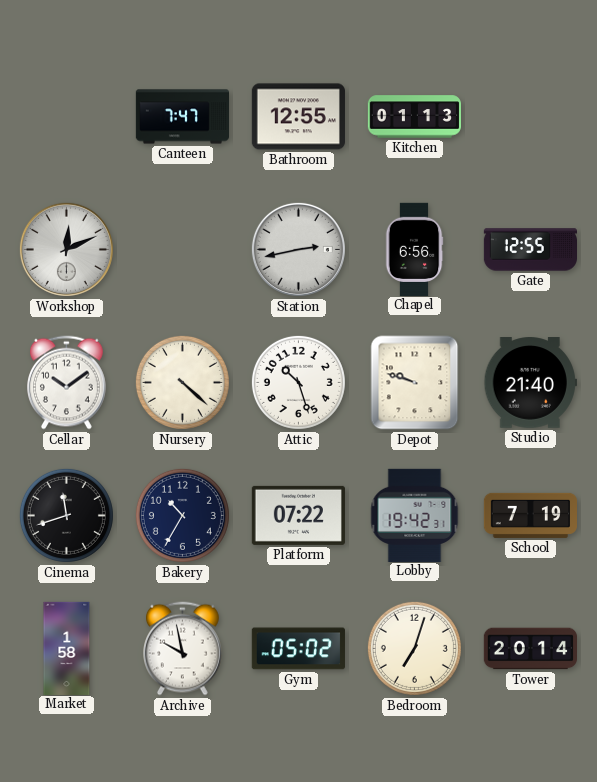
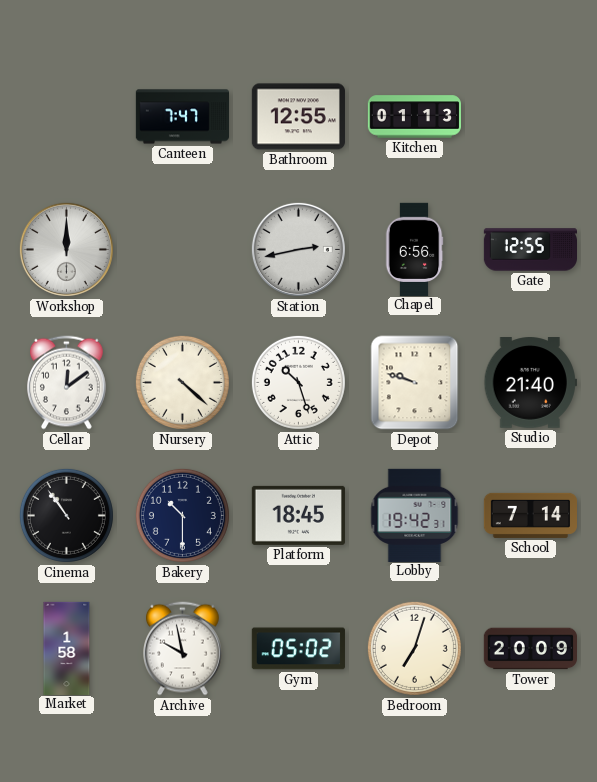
Workshop: 12:11 -> 12:00 (66, 249)
Cellar: 10:09 -> 12:09 (67, 383)
Cinema: 11:42 -> 10:54 (66, 515)
Bakery: 10:35 -> 10:30 (182, 515)
Platform: 07:22 -> 18:45 (298, 515)
School: 7:19 -> 7:14 (530, 515)
Tower: 20:14 -> 20:09 (530, 649)
